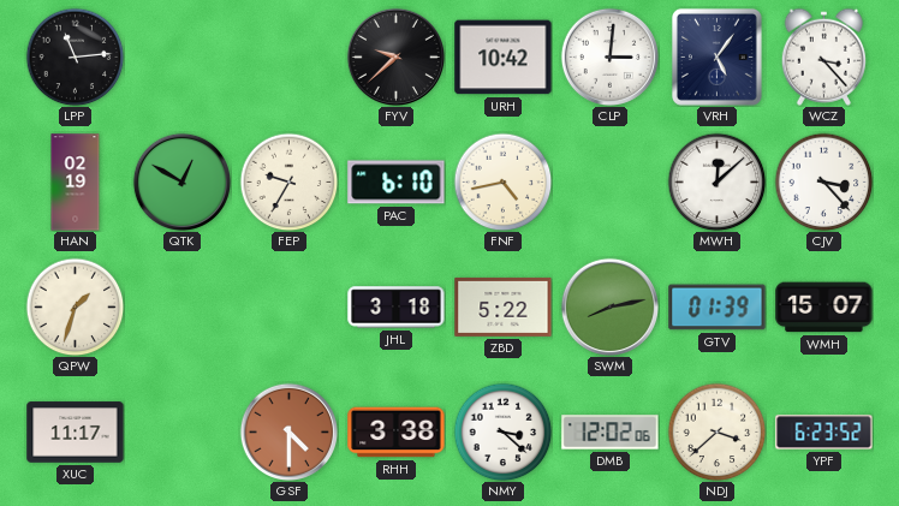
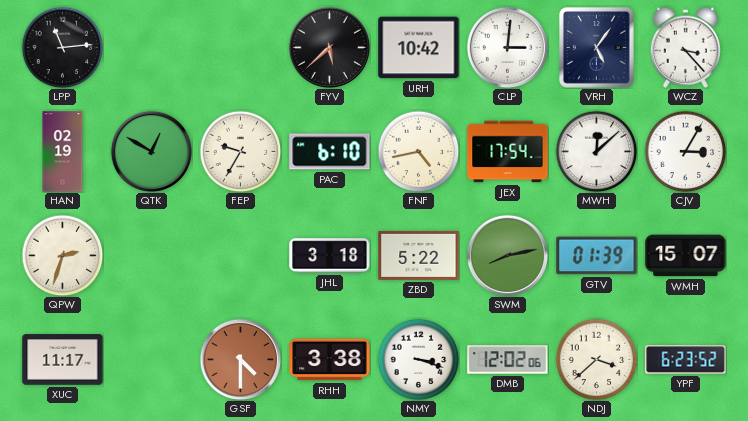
FYV: 9:38 -> 5:38 (329, 47)
JEX: none -> 17:54 (508, 152)
CJV: 3:23 -> 3:05 (685, 151)
QPW: 1:33 -> 2:33 (62, 255)
NMY: 3:22 -> 3:18 (418, 359)
